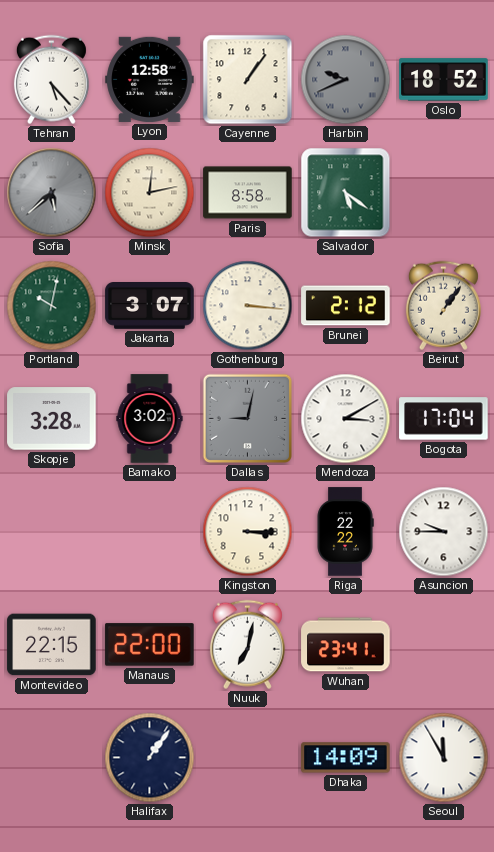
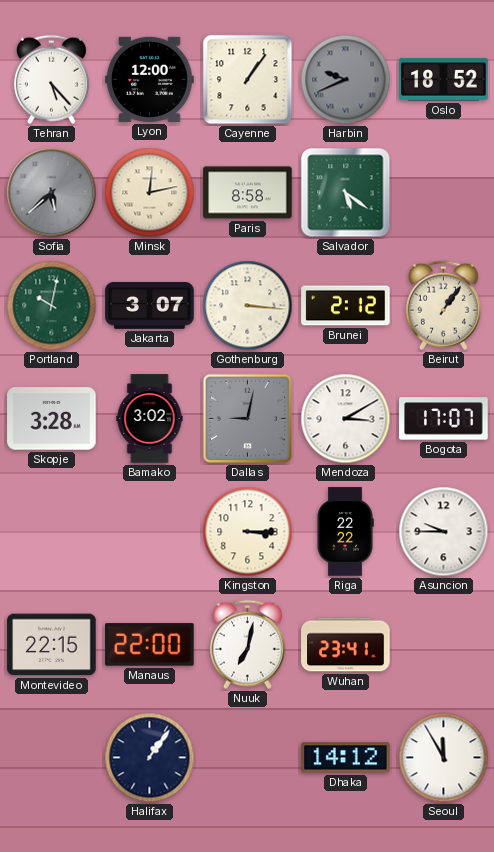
Lyon: 12:58 -> 12:00 (150, 79)
Bogota: 17:04 -> 17:07 (444, 419)
Dhaka: 14:09 -> 14:12 (346, 758)
